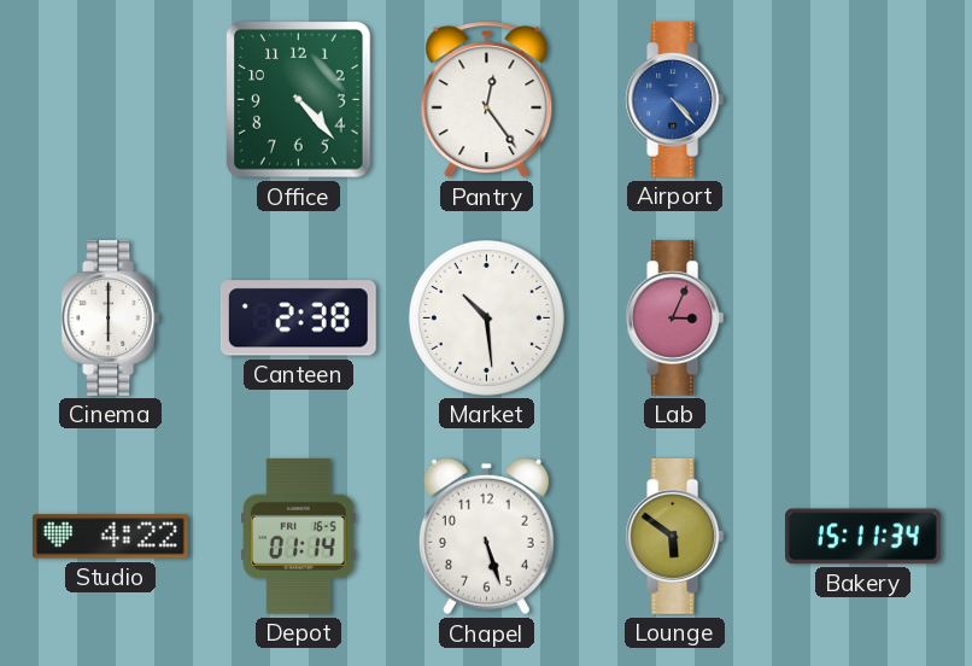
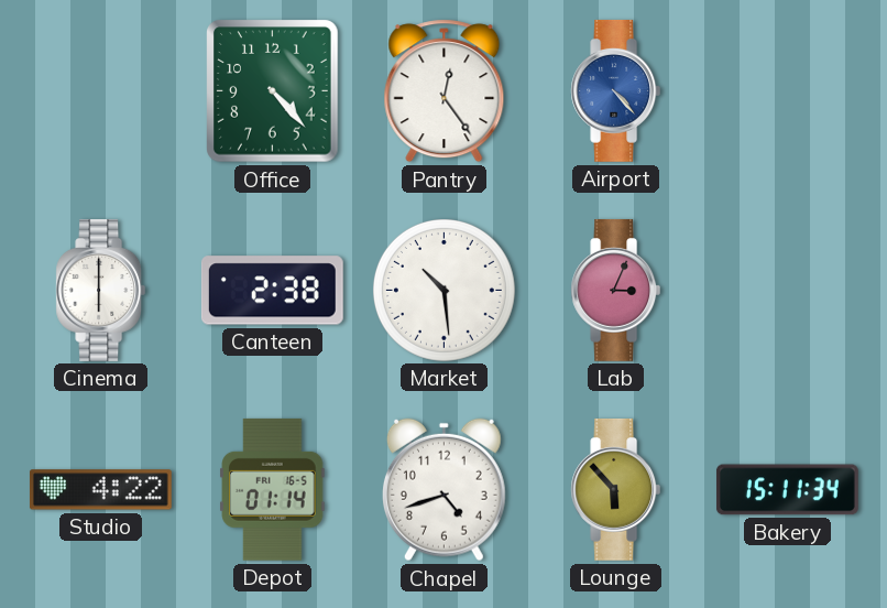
Chapel: 5:27 -> 4:42 (443, 490)
Lounge: 5:51 -> 5:53 (616, 489)
